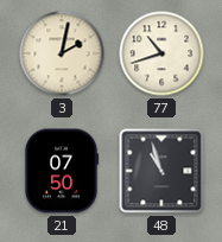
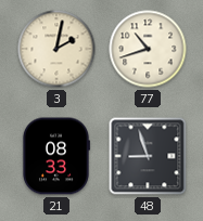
21: 07:50 -> 08:33 (56, 156)
48: 10:57 -> 8:57 (148, 156)
